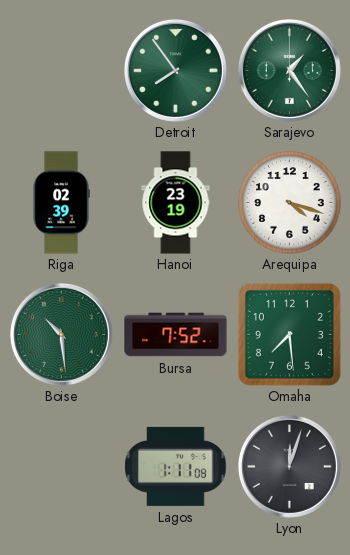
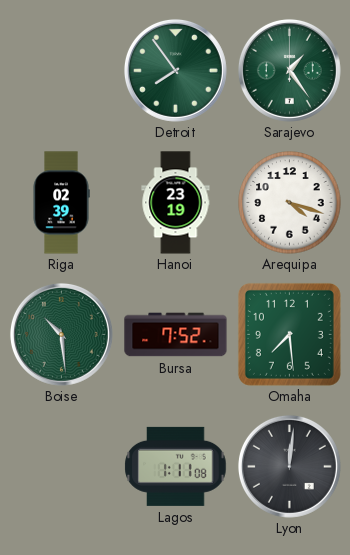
Lyon: 12:03 -> 12:01 (289, 466)
